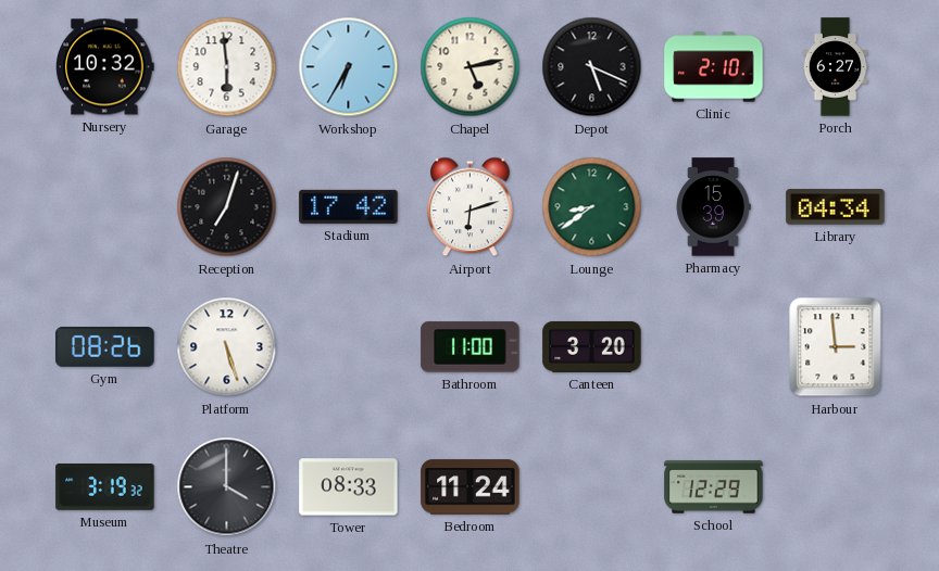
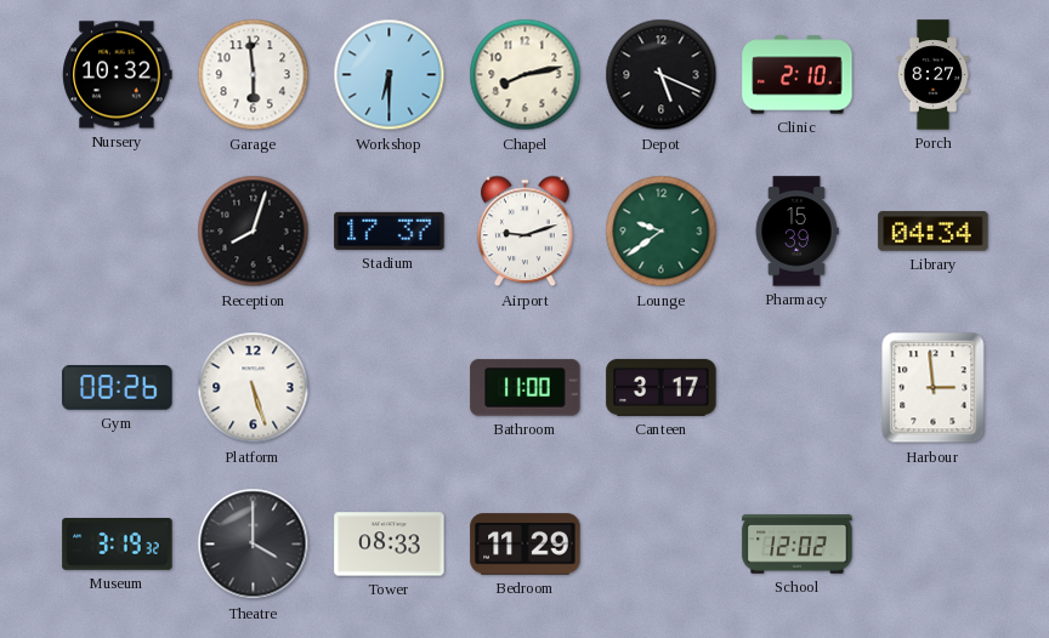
Workshop: 6:35 -> 6:30 (390, 75)
Chapel: 5:13 -> 8:13 (526, 75)
Porch: 6:27 -> 8:27 (934, 75)
Reception: 7:03 -> 8:03 (254, 232)
Stadium: 17:42 -> 17:37 (390, 230)
Airport: 6:12 -> 9:12 (526, 232)
Lounge: 8:39 -> 9:39 (662, 232)
Canteen: 3:20 -> 3:17 (662, 387)
Bedroom: 11:24 -> 11:29 (526, 545)
School: 12:29 -> 12:02 (798, 545)
